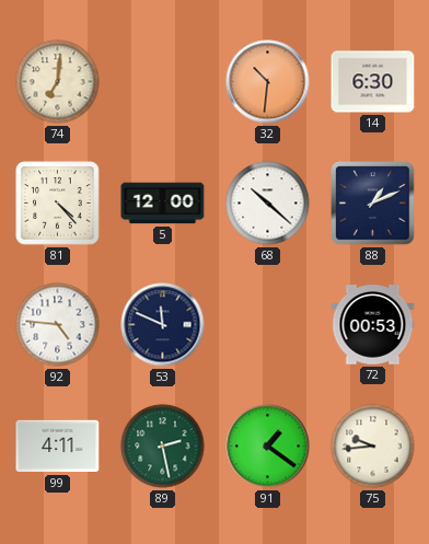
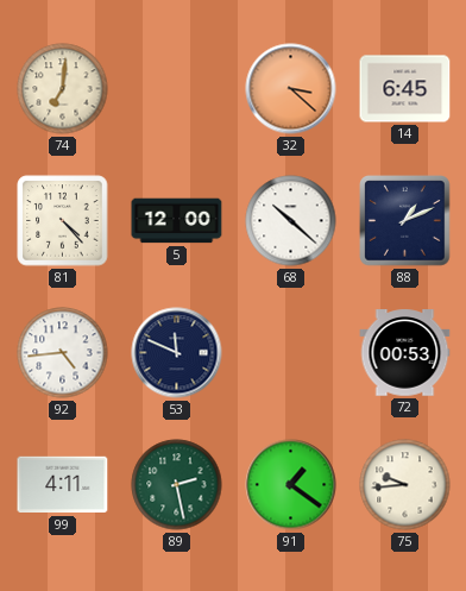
32: 10:31 -> 3:22 (291, 89)
14: 6:30 -> 6:45 (405, 89)
92: 4:46 -> 4:44 (63, 353)
